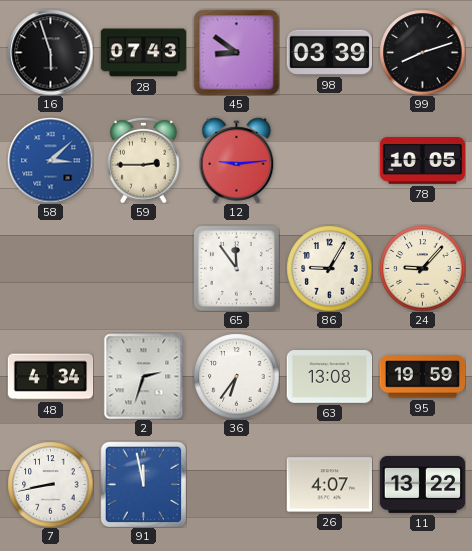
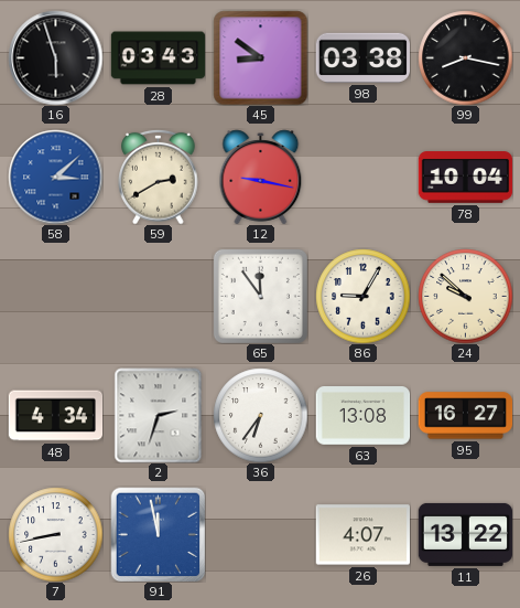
28: 07:43 -> 03:43 (158, 58)
98: 03:39 -> 03:38 (362, 57)
99: 8:12 -> 8:17 (465, 57)
59: 2:45 -> 2:40 (159, 177)
12: 9:14 -> 9:17 (261, 177)
78: 10:05 -> 10:04 (465, 178)
24: 9:07 -> 9:52 (465, 296)
95: 19:59 -> 16:27 (465, 416)
